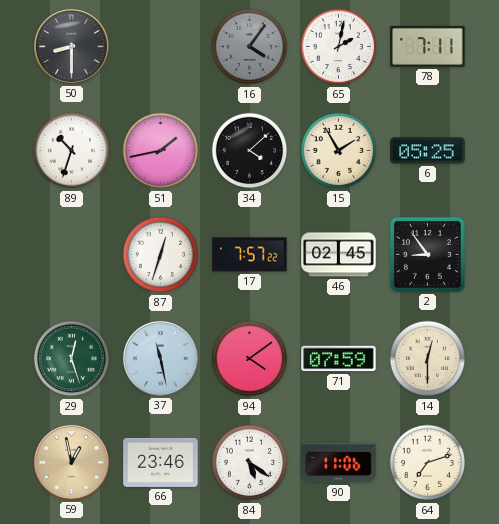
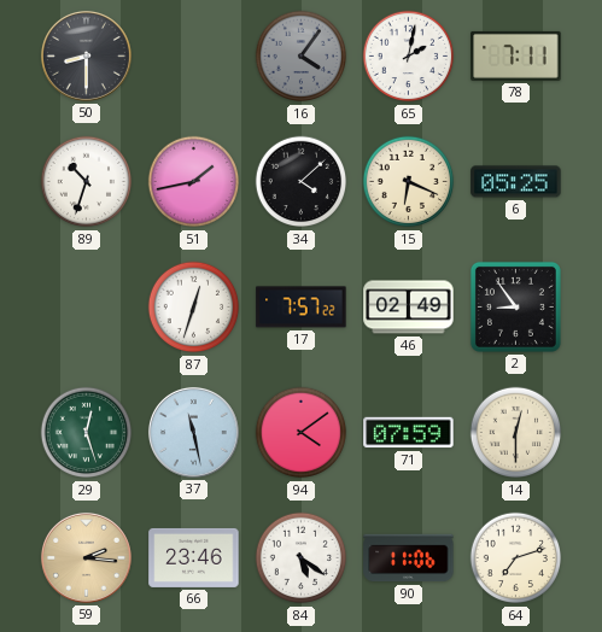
15: 1:55 -> 6:19 (409, 182)
46: 02:45 -> 02:49 (409, 308)
59: 12:58 -> 2:16 (86, 557)
